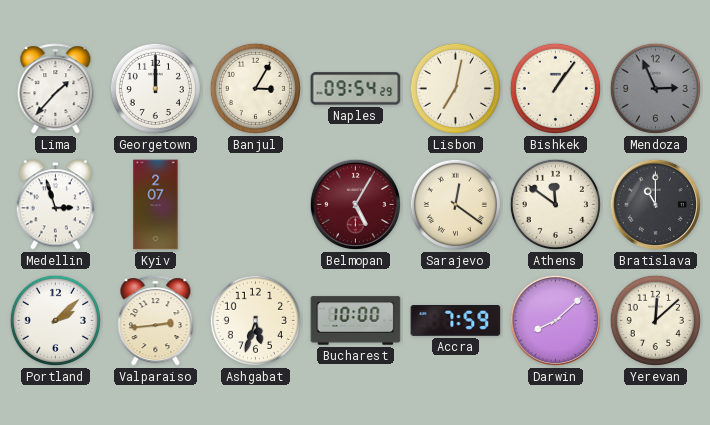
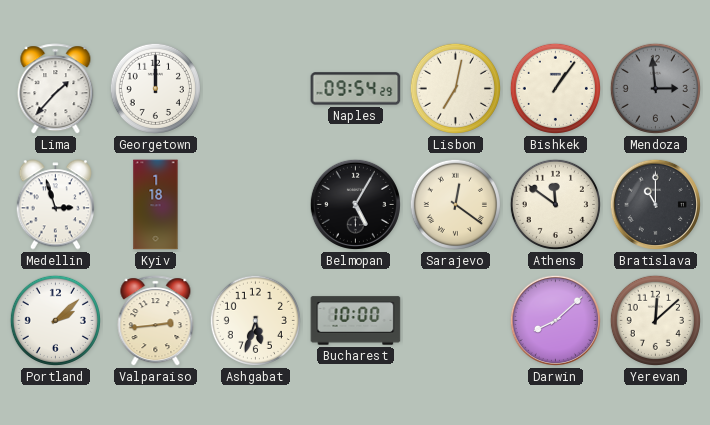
Banjul: 3:05 -> none (255, 88)
Mendoza: 2:56 -> 2:59 (655, 88)
Kyiv: 2:07 -> 1:18 (156, 205)
Belmopan dial: burgundy -> black (355, 204)
Accra: 7:59 -> none (456, 321)
